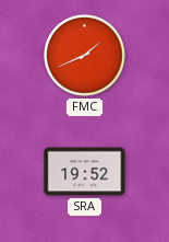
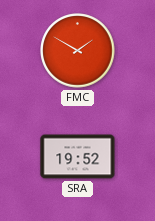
FMC: 1:41 -> 1:50 (78, 51)
